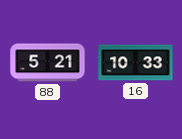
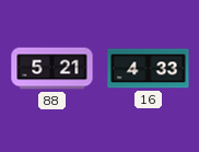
16: 10:33 -> 4:33 (149, 69)
